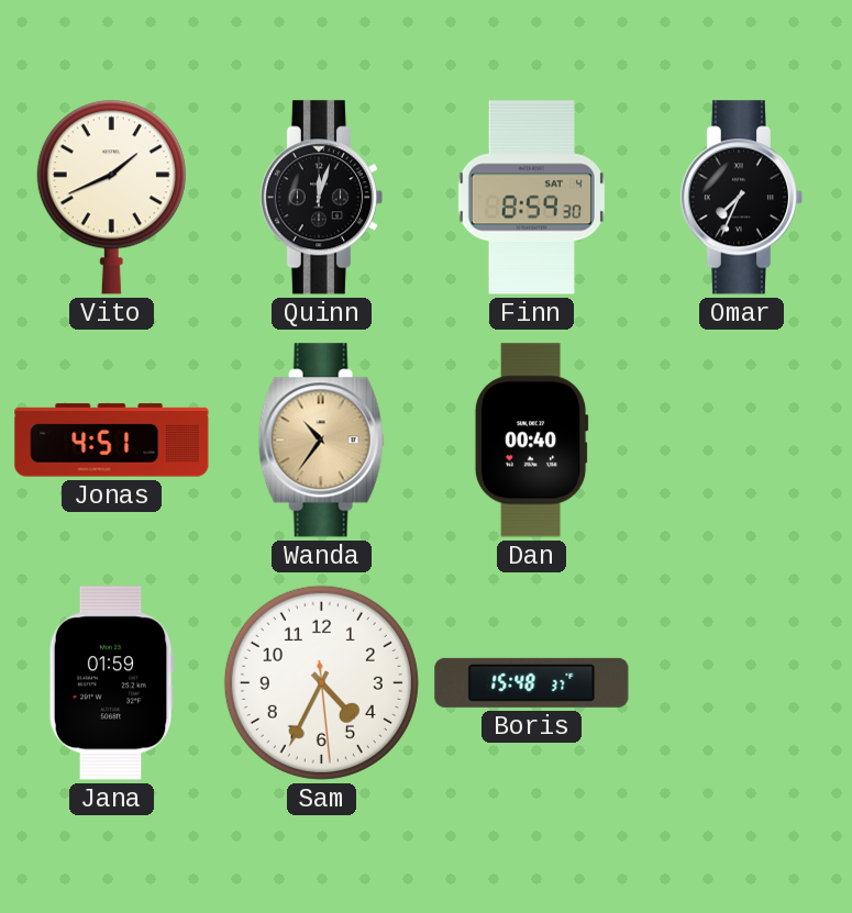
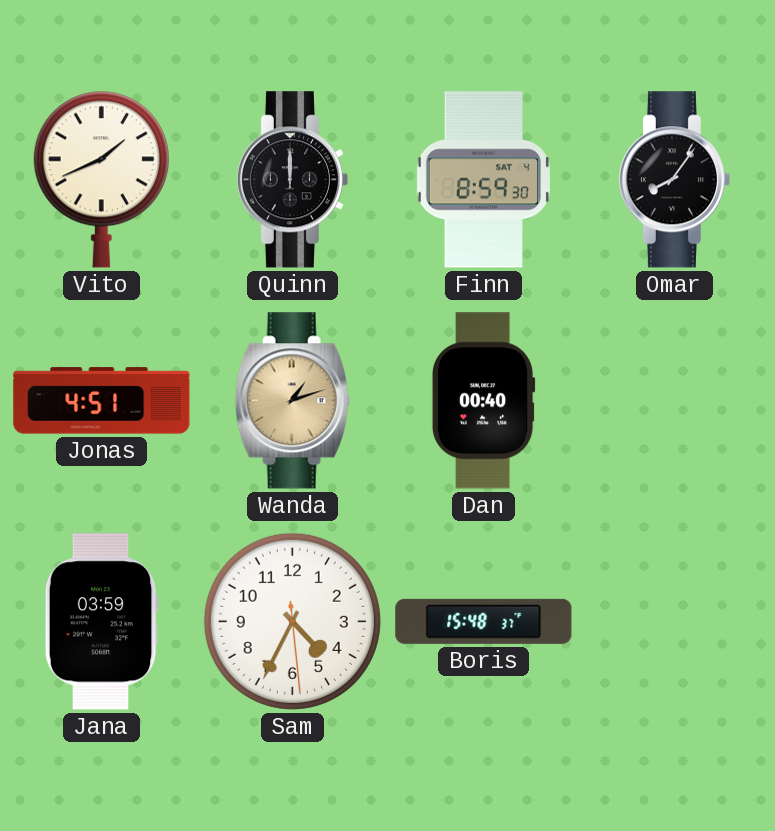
Quinn: 12:03 -> 12:00 (292, 180)
Omar: 7:34 -> 8:06 (674, 180)
Wanda: 10:36 -> 1:12 (292, 401)
Jana: 01:59 -> 03:59 (101, 622)
